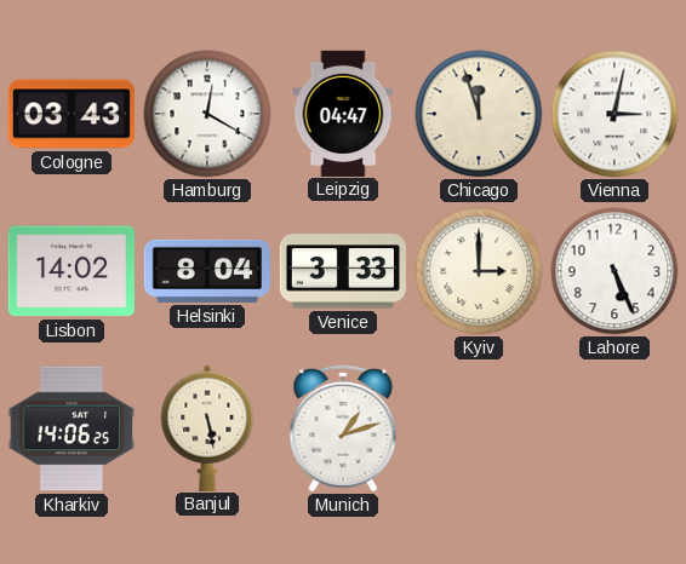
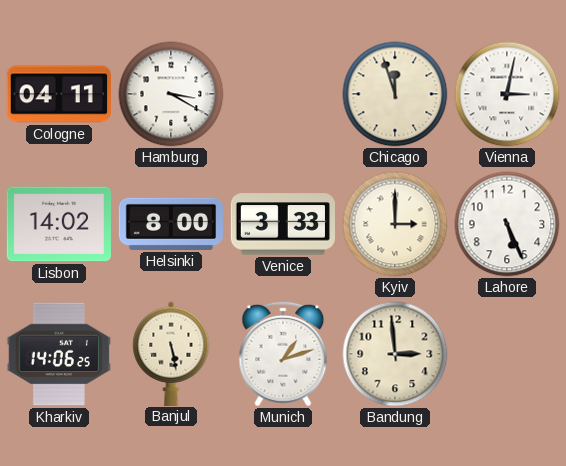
Cologne: 03:43 -> 04:11 (59, 94)
Hamburg: 12:20 -> 3:20 (171, 94)
Leipzig: 04:47 -> none (343, 113)
Helsinki: 8:04 -> 8:00 (170, 224)
Bandung: none -> 2:59 (395, 354)
